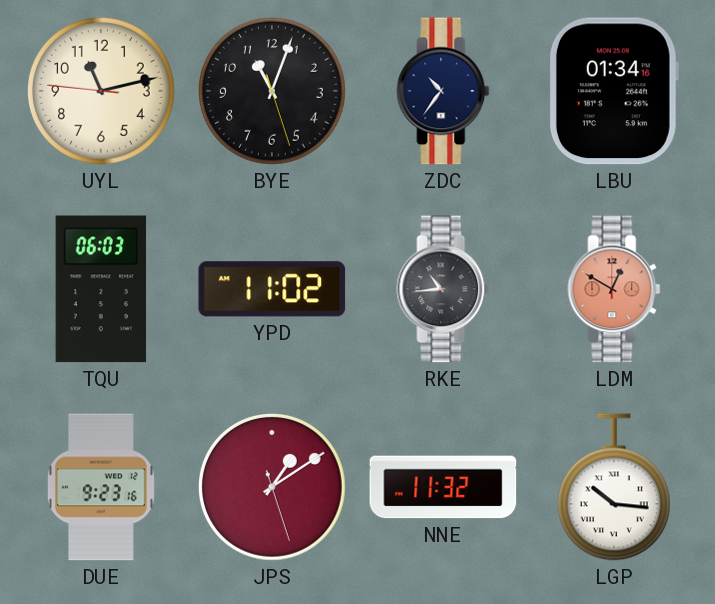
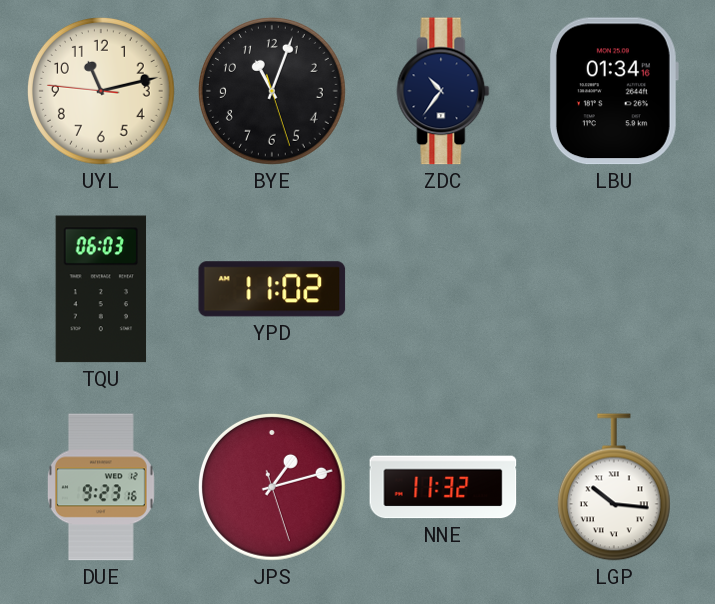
RKE: 10:44 -> none (443, 289)
LDM: 12:50 -> none (614, 289)
JPS: 1:09 -> 1:12 (273, 488)
